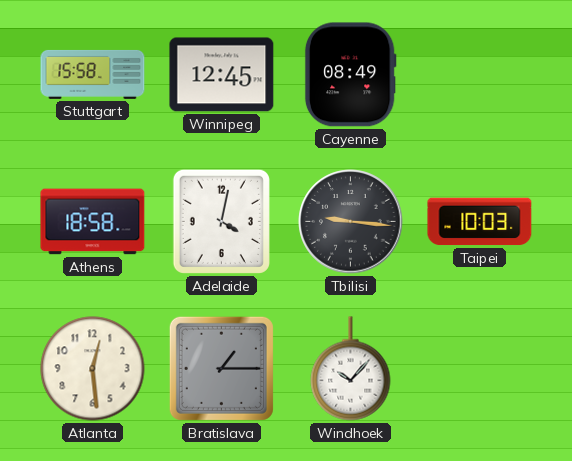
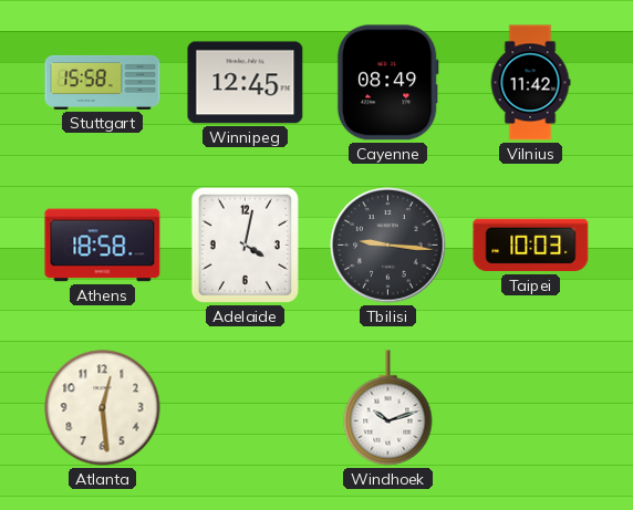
Vilnius: none -> 11:42 (530, 83)
Bratislava: 1:15 -> none (221, 368)
Windhoek: 10:07 -> 10:12 (388, 408)
